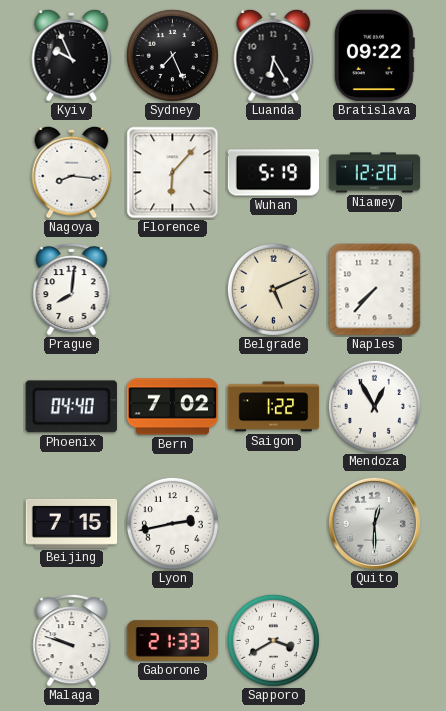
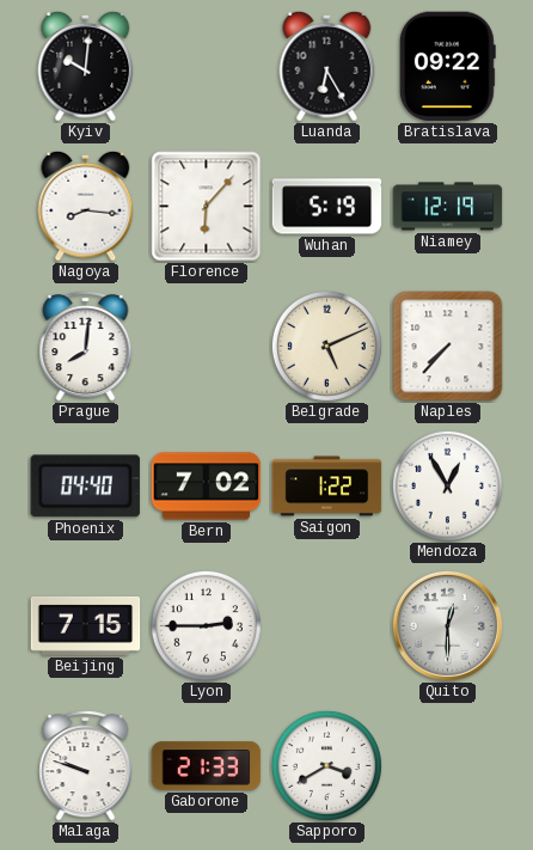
Kyiv: 9:56 -> 10:01 (86, 66)
Sydney: 7:26 -> none (172, 55)
Niamey: 12:20 -> 12:19 (448, 207)
Lyon: 2:43 -> 2:45 (206, 625)
